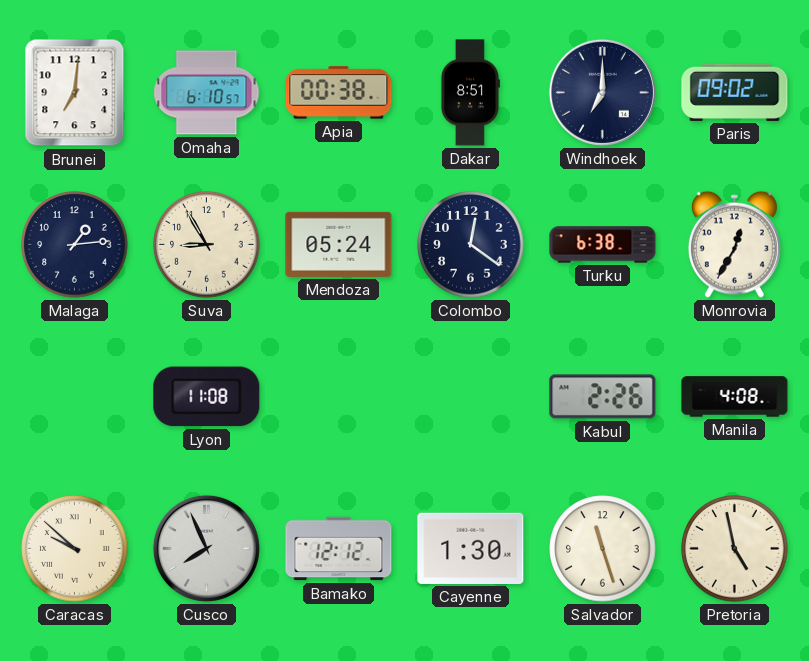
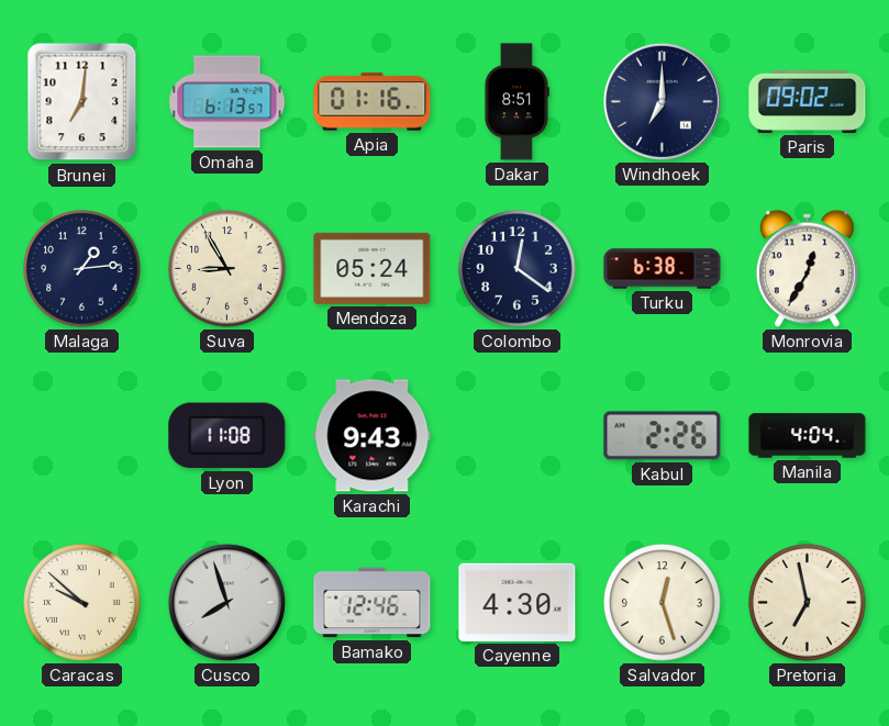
Omaha: 6:10 -> 6:13 (227, 102)
Apia: 00:38 -> 01:16 (373, 102)
Karachi: none -> 9:43 (373, 436)
Manila: 4:08 -> 4:04 (808, 436)
Cusco: 7:56 -> 7:57 (226, 602)
Bamako: 12:12 -> 12:46 (373, 603)
Cayenne: 1:30 -> 4:30 (518, 602)
Salvador: 11:27 -> 12:27 (663, 603)
Pretoria: 4:58 -> 6:58 (808, 603)
